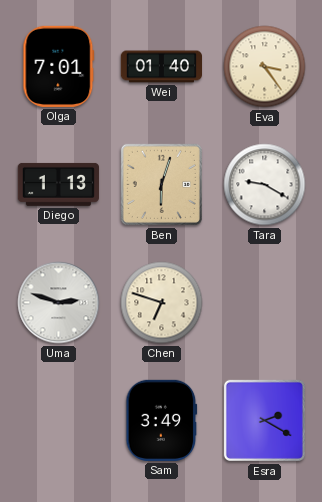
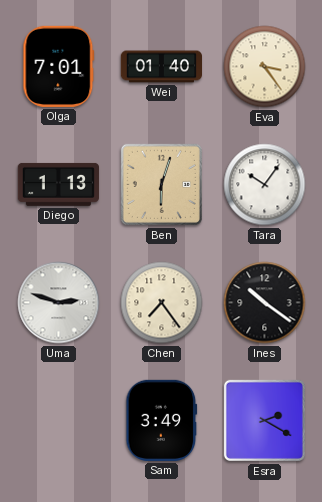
Tara: 9:20 -> 10:06 (265, 185)
Chen: 6:48 -> 7:24 (162, 303)
Ines: none -> 10:21 (265, 303)
